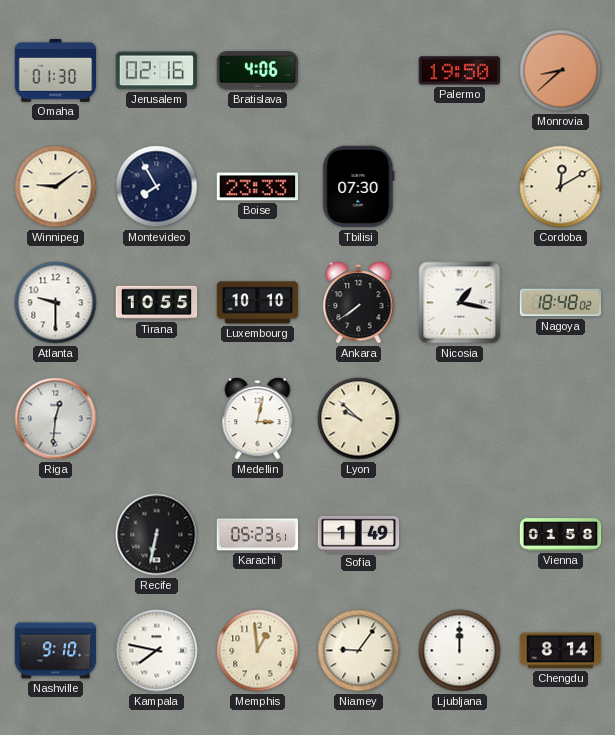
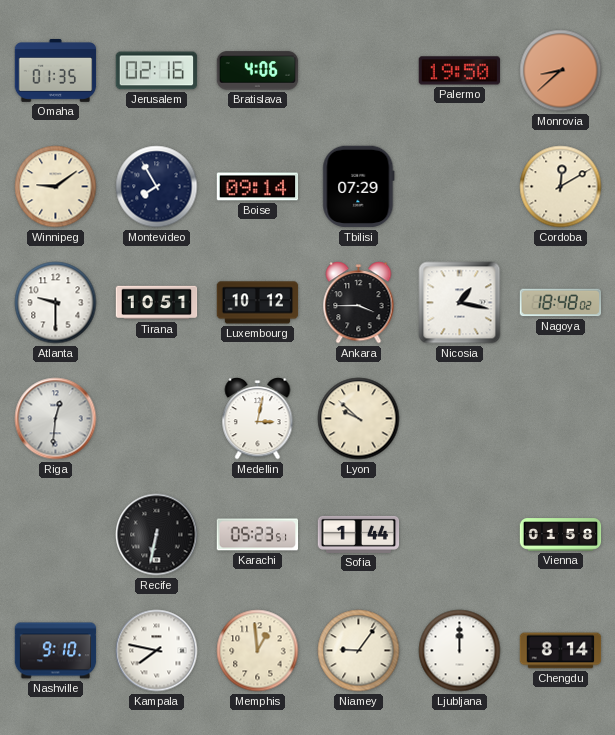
Omaha: 01:30 -> 01:35 (56, 71)
Boise: 23:33 -> 09:14 (258, 187)
Tbilisi: 07:30 -> 07:29 (359, 187)
Tirana: 10:55 -> 10:51 (157, 303)
Luxembourg: 10:10 -> 10:12 (258, 303)
Ankara: 7:39 -> 3:45 (359, 303)
Sofia: 1:49 -> 1:44 (359, 534)
